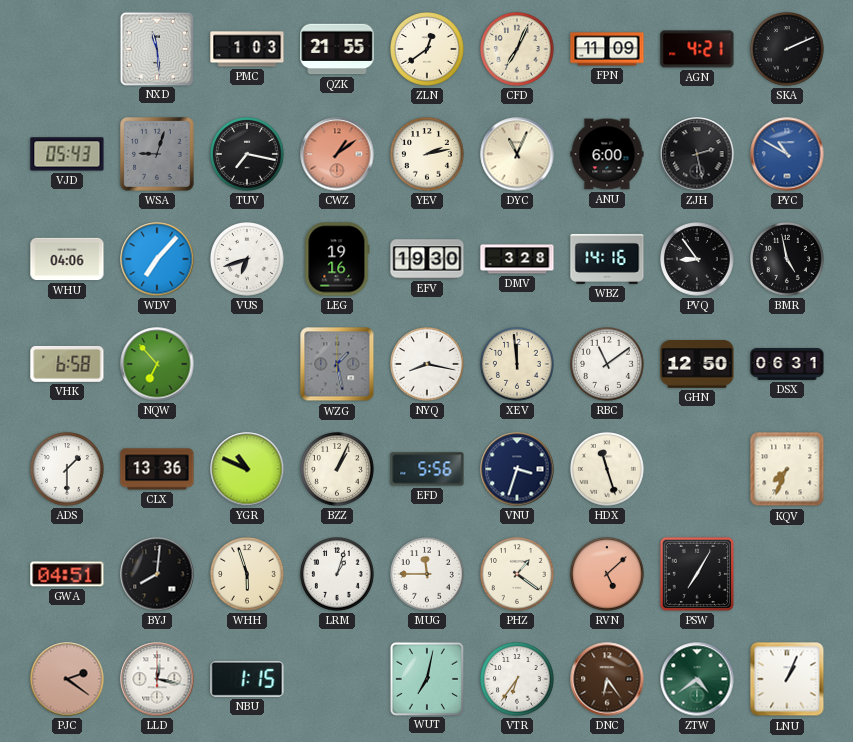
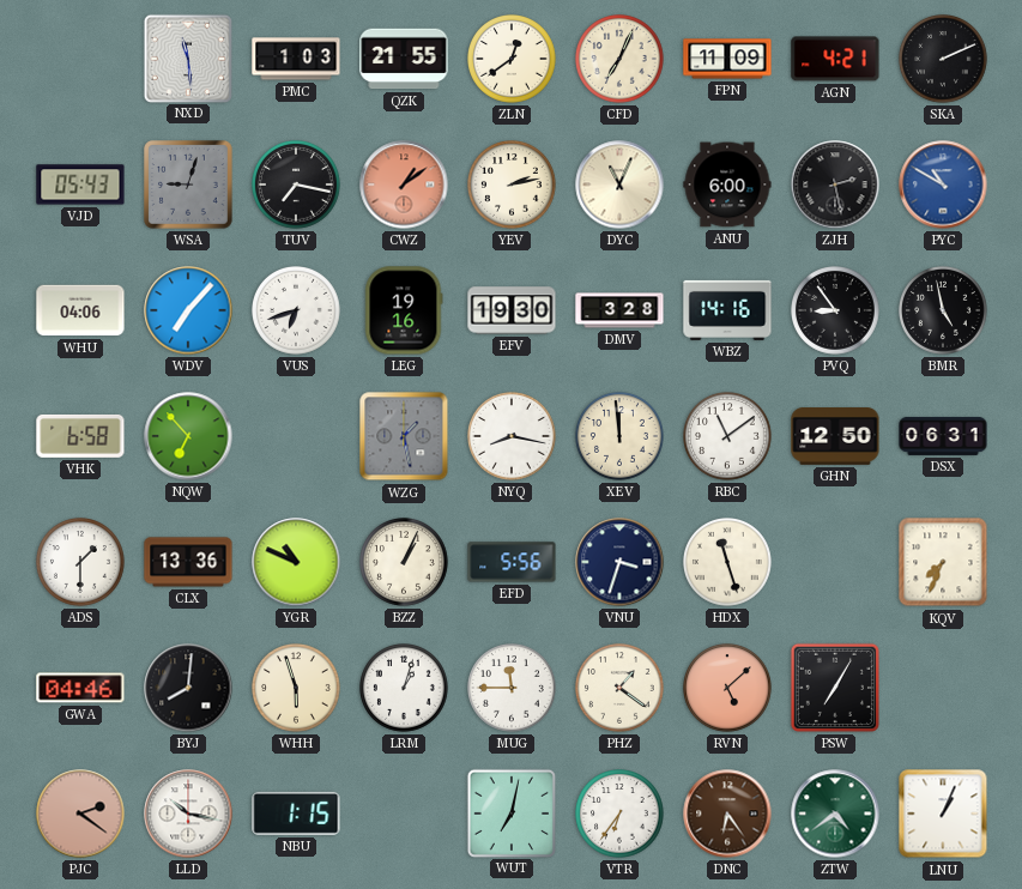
GWA: 04:51 -> 04:46 (80, 688)
LLD: 12:17 -> 10:17 (188, 814)
